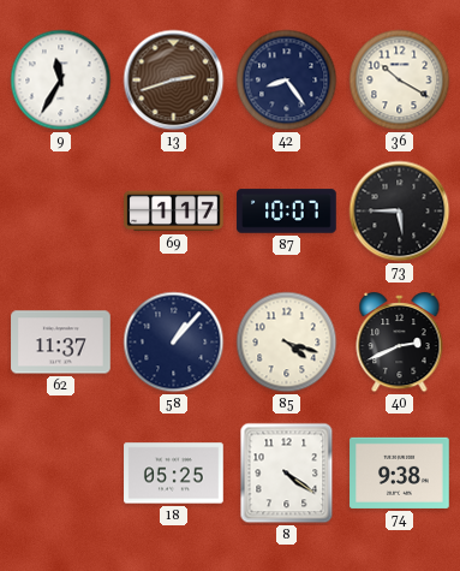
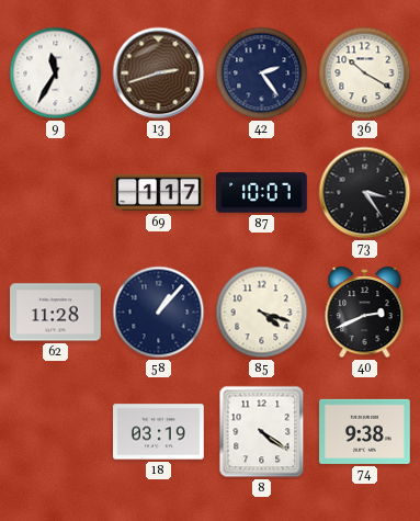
42: 8:24 -> 2:24 (262, 73)
73: 5:45 -> 3:24 (365, 193)
62: 11:37 -> 11:28 (56, 313)
18: 05:25 -> 03:19 (159, 432)
